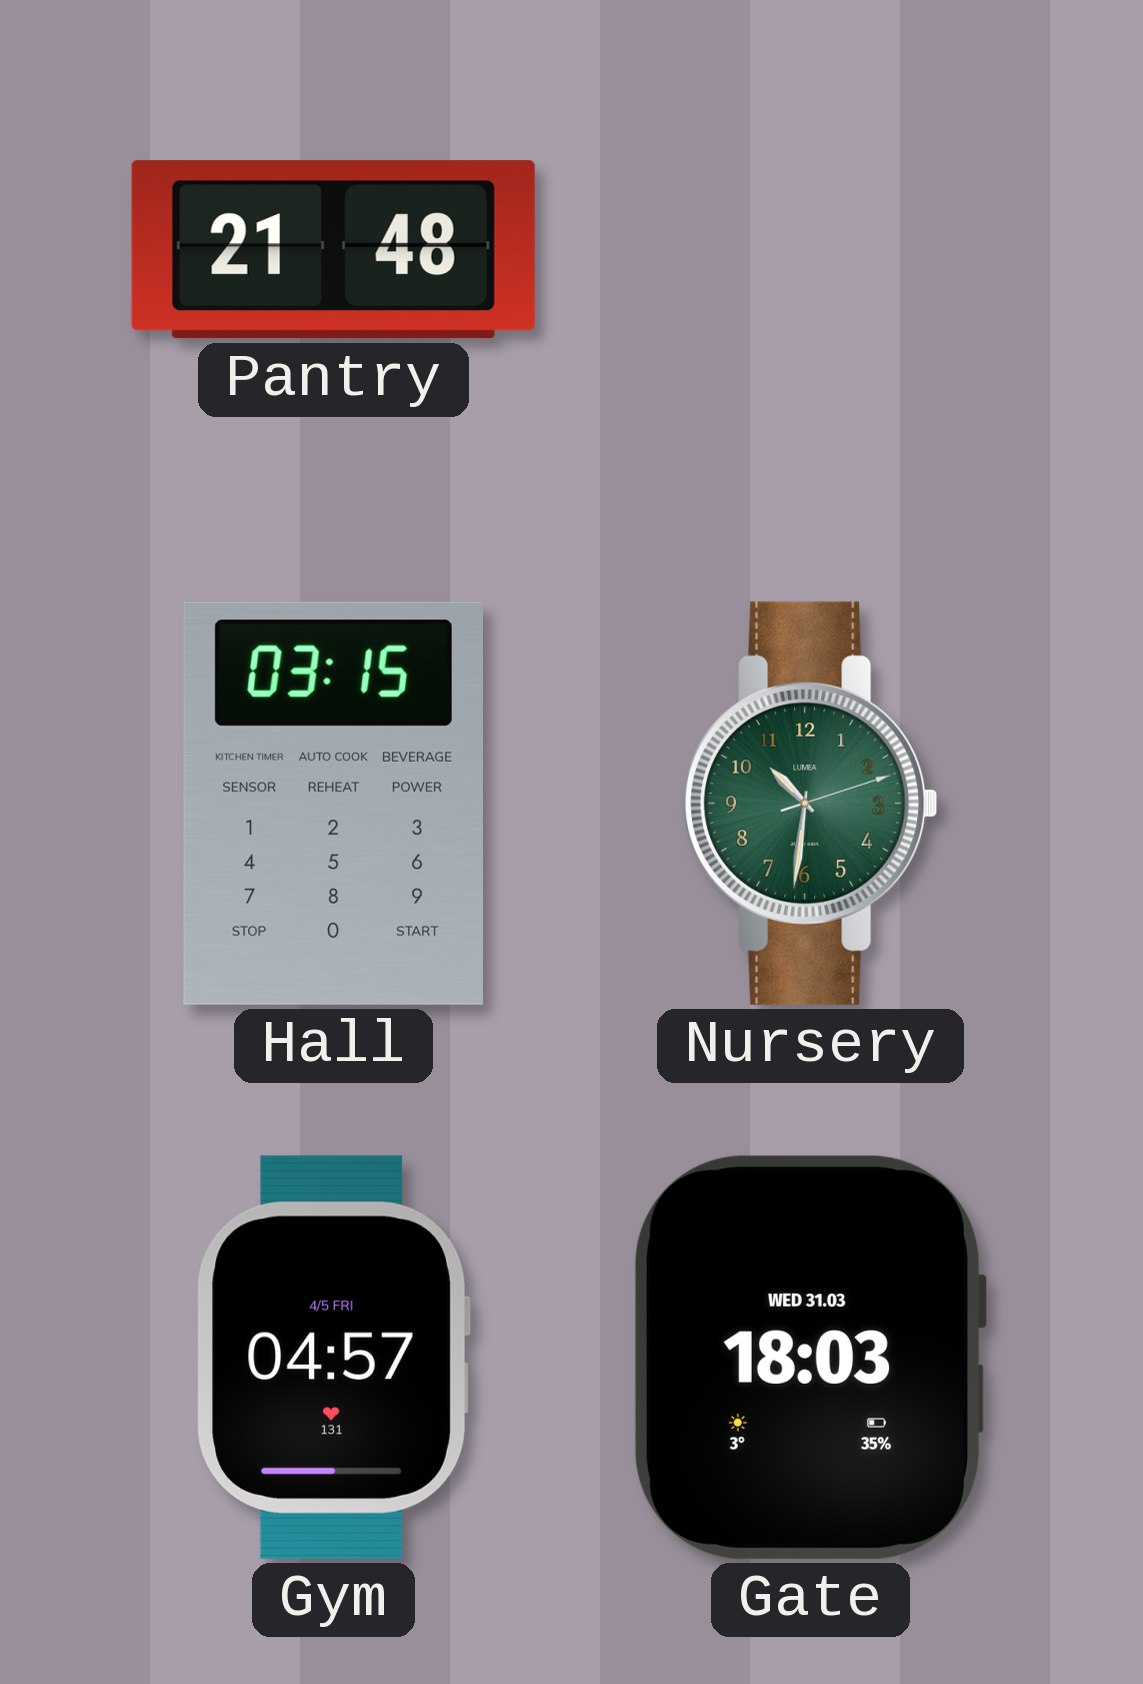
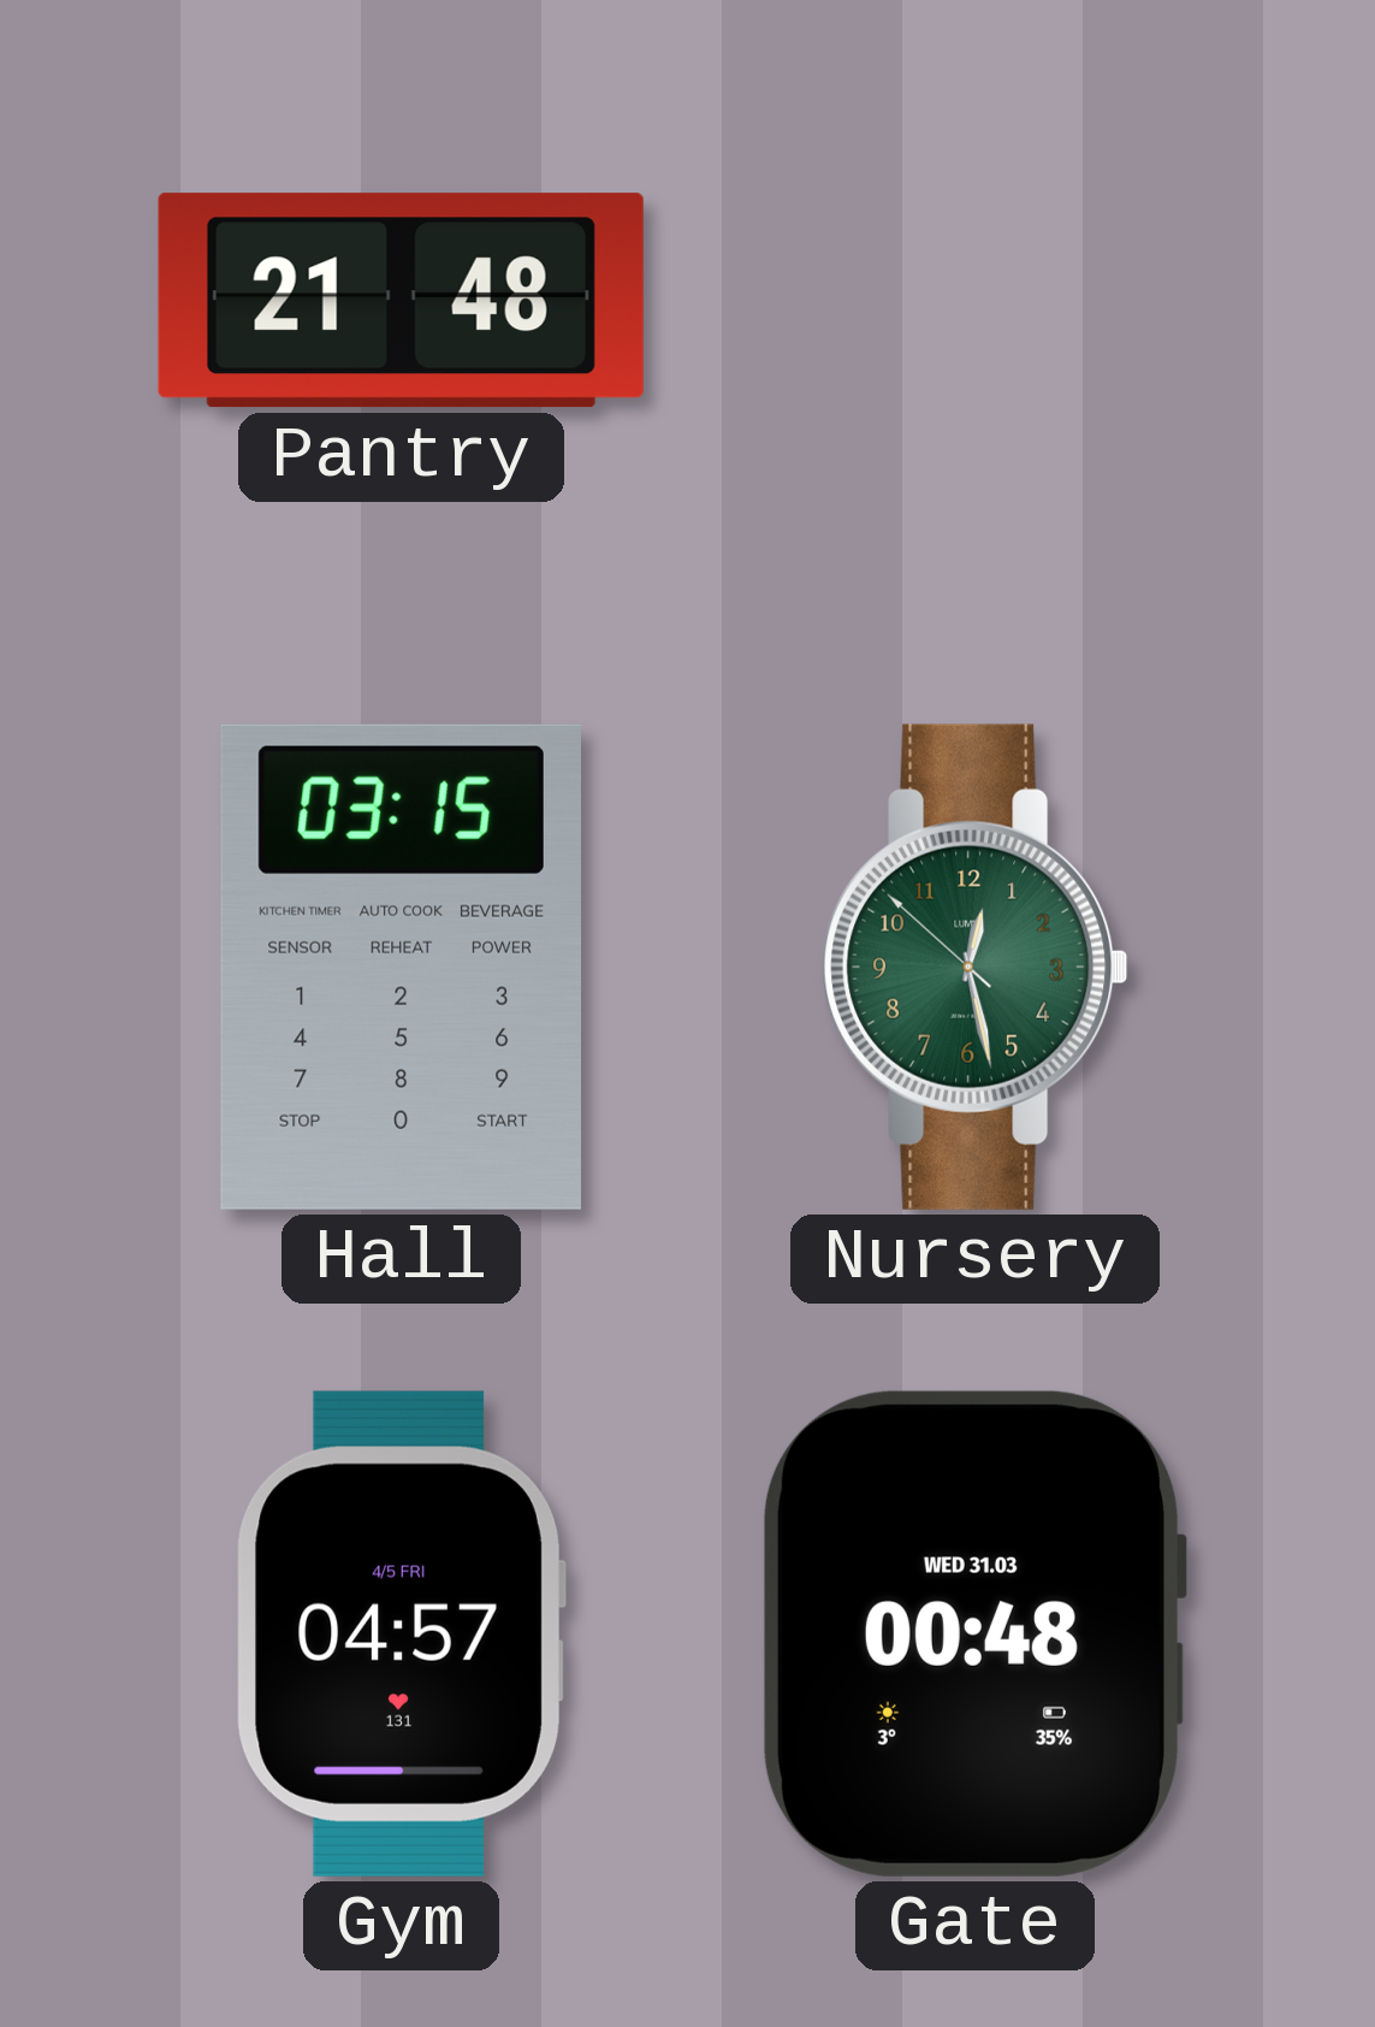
Nursery: 10:31 -> 12:27 (976, 967)
Gate: 18:03 -> 00:48 (973, 1633)
